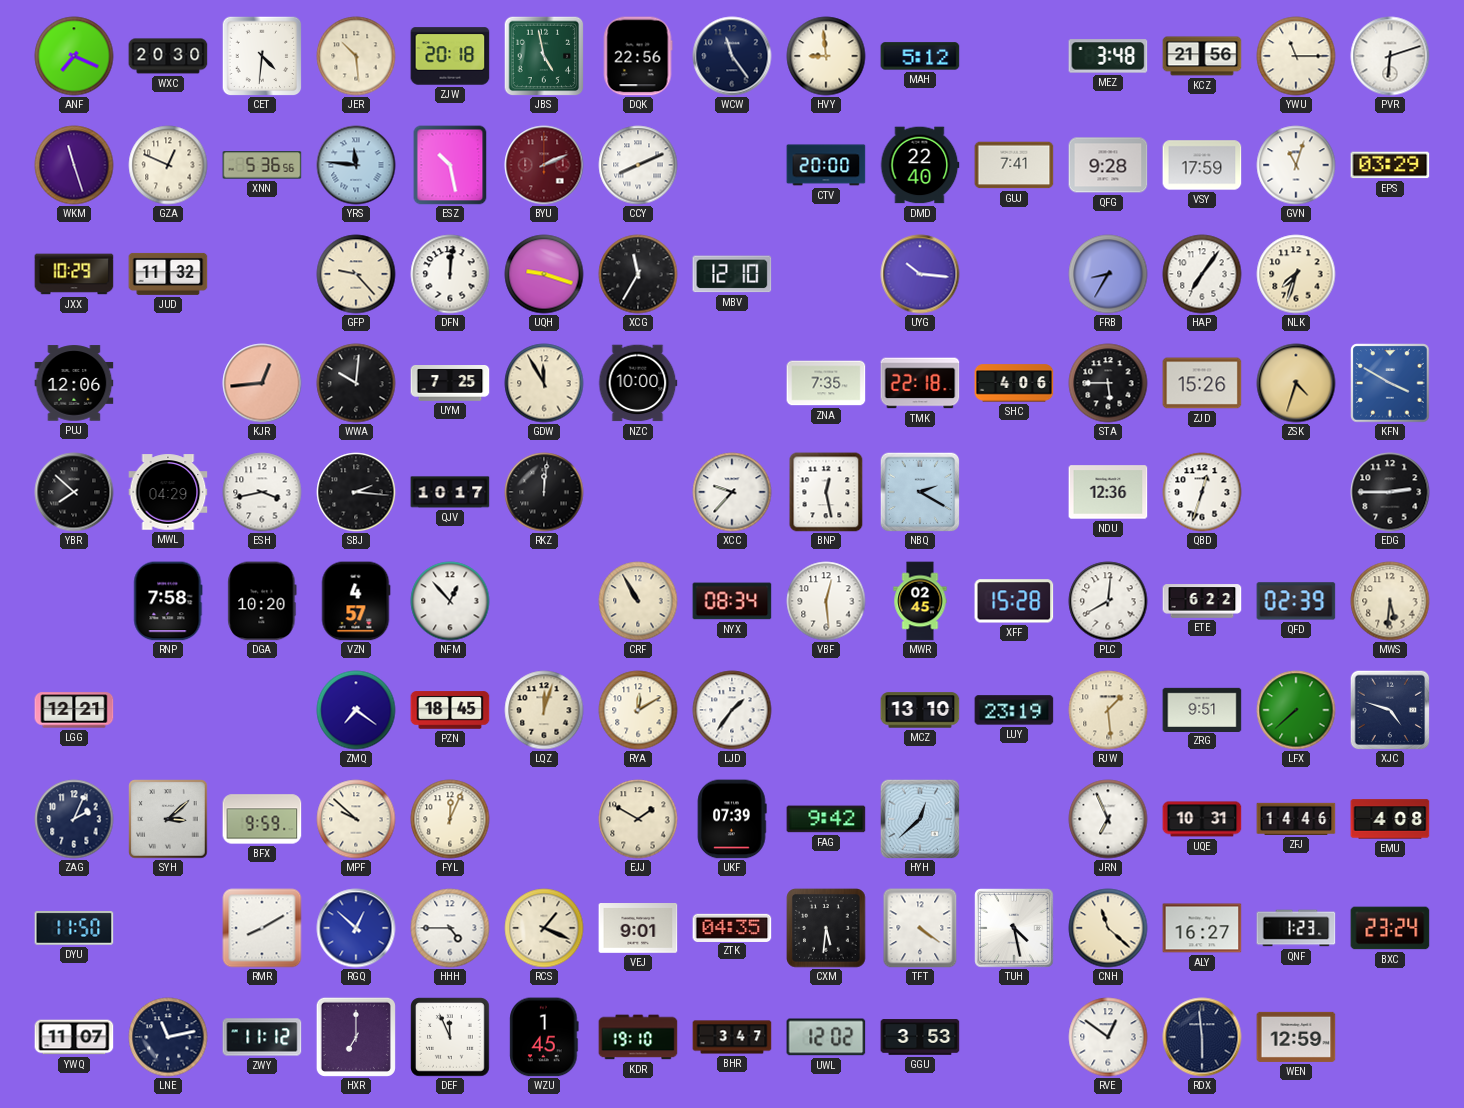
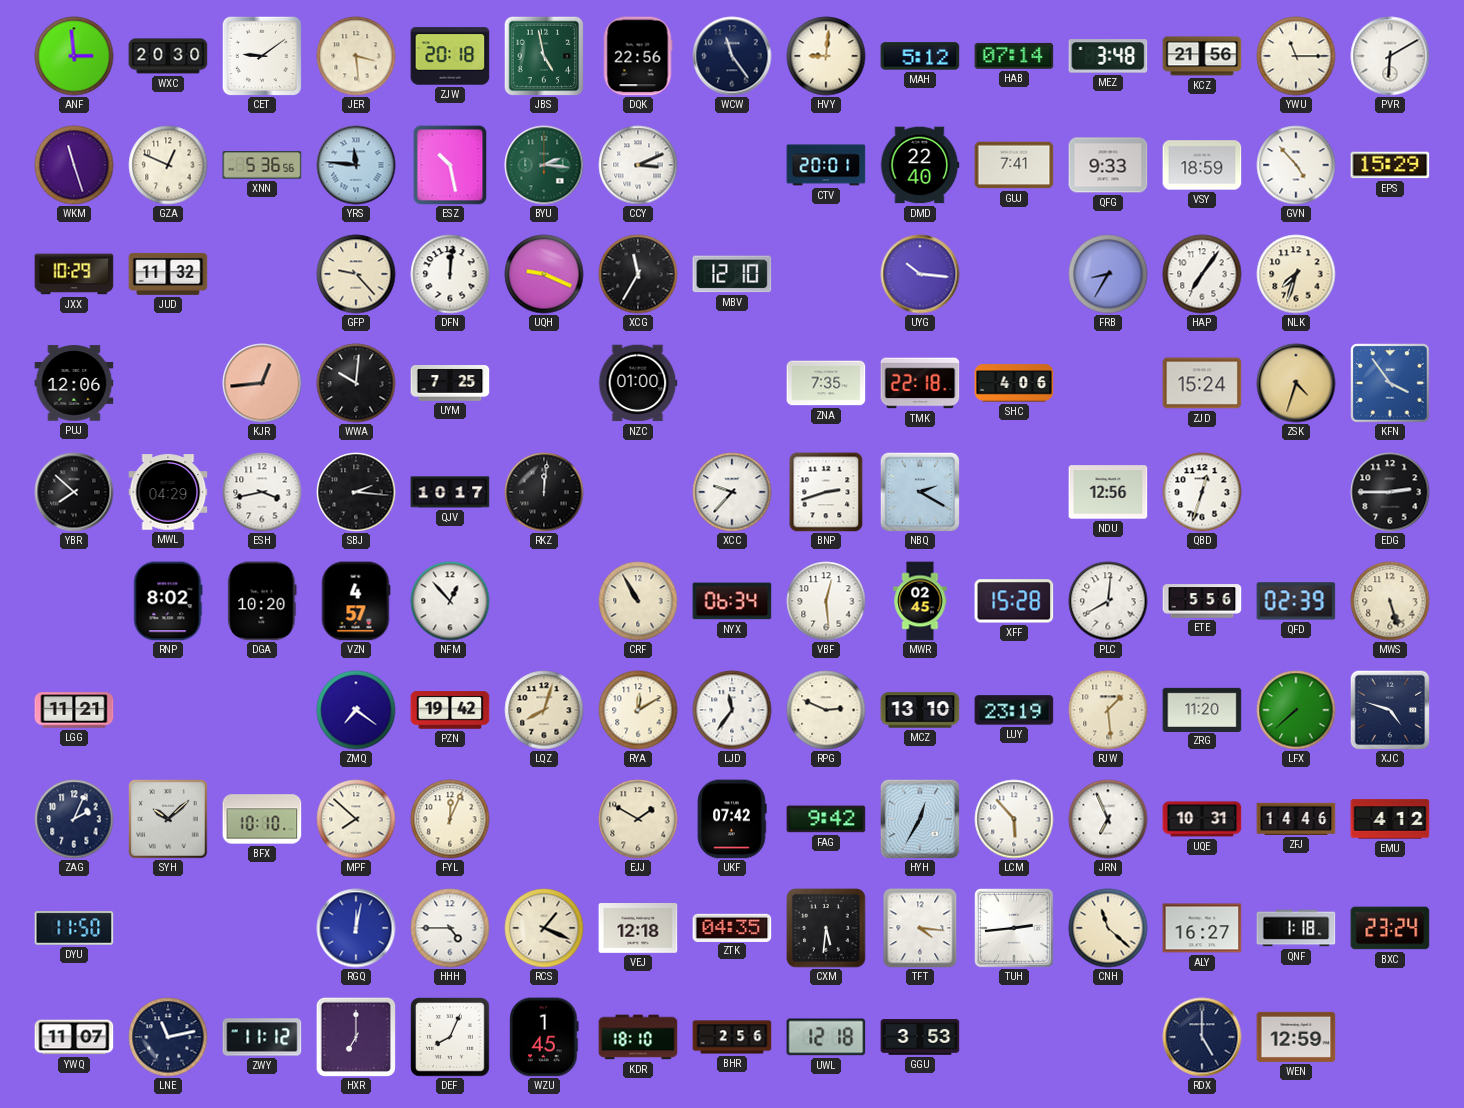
ANF: 7:19 -> 2:59 (74, 56)
CET: 4:31 -> 9:09 (262, 56)
JER: 10:29 -> 3:29 (356, 56)
HVY: 8:59 -> 9:01 (826, 56)
HAB: none -> 07:14 (1014, 56)
PVR: 6:12 -> 6:10 (1390, 56)
BYU: 2:11 -> 2:16 (544, 165)
BYU dial: burgundy -> green (544, 165)
CCY: 8:11 -> 3:11 (638, 165)
CTV: 20:00 -> 20:01 (826, 165)
QFG: 9:28 -> 9:33 (1108, 165)
VSY: 17:59 -> 18:59 (1202, 165)
GVN: 11:03 -> 4:53 (1296, 165)
EPS: 03:29 -> 15:29 (1390, 165)
UQH: 9:18 -> 9:19 (544, 274)
GDW: 11:55 -> none (544, 383)
NZC: 10:00 -> 01:00 (638, 383)
STA: 5:45 -> none (1108, 383)
ZJD: 15:26 -> 15:24 (1202, 383)
KFN: 3:50 -> 3:54 (1390, 383)
BNP: 12:28 -> 2:42 (826, 492)
NDU: 12:36 -> 12:56 (1108, 492)
RNP: 7:58 -> 8:02 (168, 601)
NYX: 08:34 -> 06:34 (732, 601)
ETE: 6:22 -> 5:56 (1202, 601)
MWS: 5:31 -> 5:27 (1390, 601)
LGG: 12:21 -> 11:21 (74, 710)
PZN: 18:45 -> 19:42 (450, 710)
LQZ: 12:03 -> 8:03 (544, 710)
LJD: 1:36 -> 11:36 (732, 710)
RPG: none -> 2:49 (826, 710)
ZRG: 9:51 -> 11:20 (1202, 709)
SYH: 3:08 -> 10:08 (168, 819)
BFX: 9:59 -> 10:10 (262, 819)
MPF: 9:52 -> 7:52 (356, 819)
UKF: 07:39 -> 07:42 (732, 819)
HYH: 12:38 -> 12:35 (920, 819)
LCM: none -> 5:53 (1014, 819)
EMU: 4:08 -> 4:12 (1390, 819)
RMR: 8:10 -> none (262, 928)
RGQ: 12:52 -> 12:02 (356, 928)
VEJ: 9:01 -> 12:18 (638, 929)
TFT: 4:21 -> 4:16 (920, 928)
TUH: 4:28 -> 2:44 (1014, 928)
QNF: 1:23 -> 1:18 (1296, 928)
DEF: 11:56 -> 8:04 (450, 1037)
KDR: 19:10 -> 18:10 (638, 1037)
BHR: 3:47 -> 2:56 (732, 1037)
UWL: 12:02 -> 12:18 (826, 1037)
RVE: 12:51 -> none (1108, 1037)
RDX: 5:59 -> 5:00 (1202, 1037)
